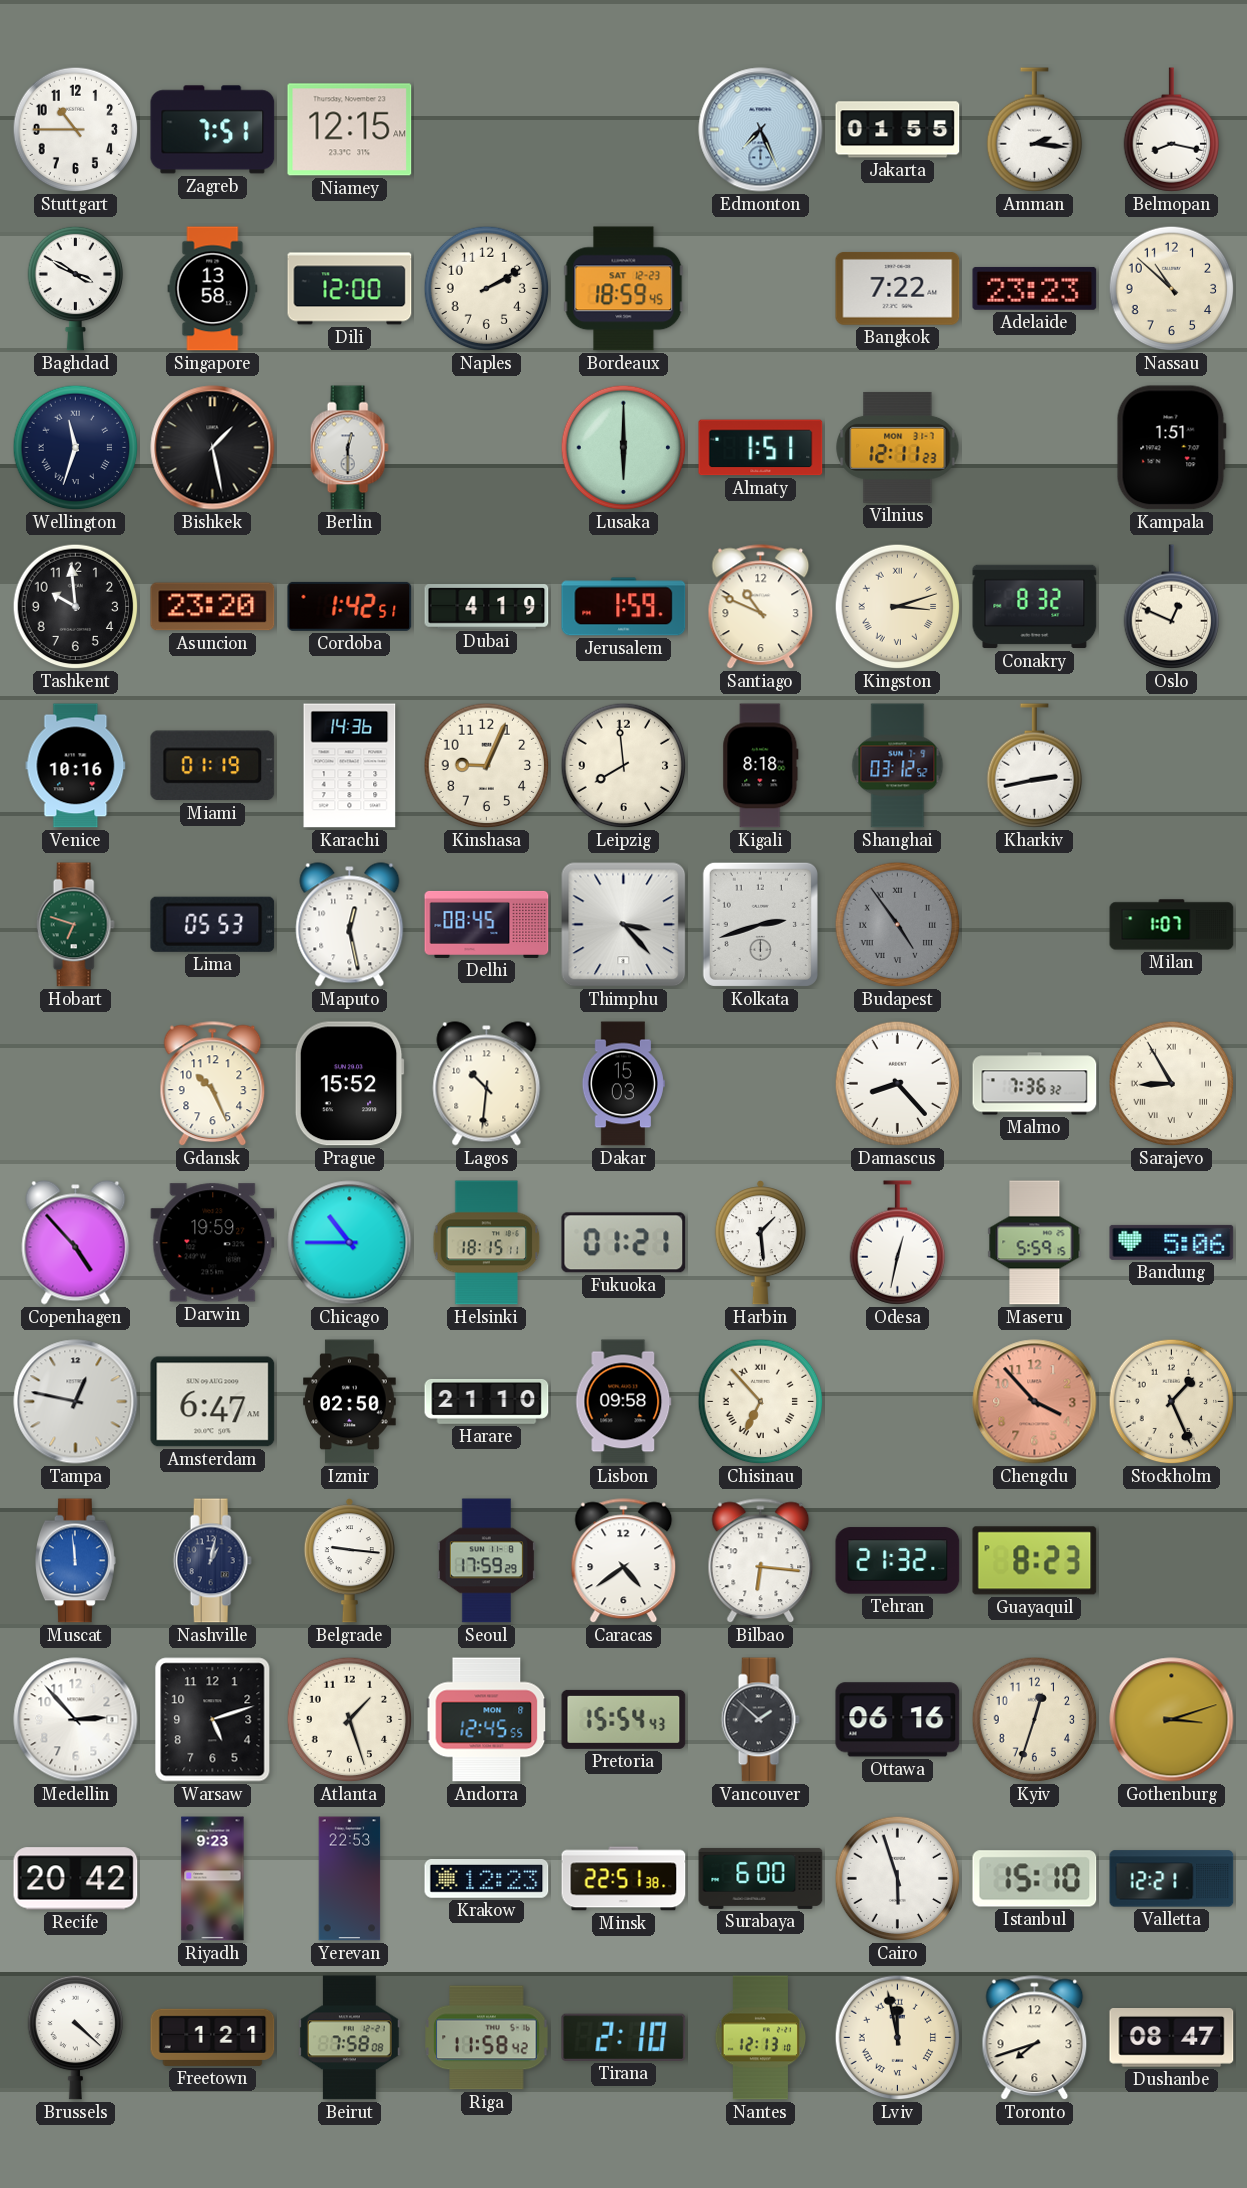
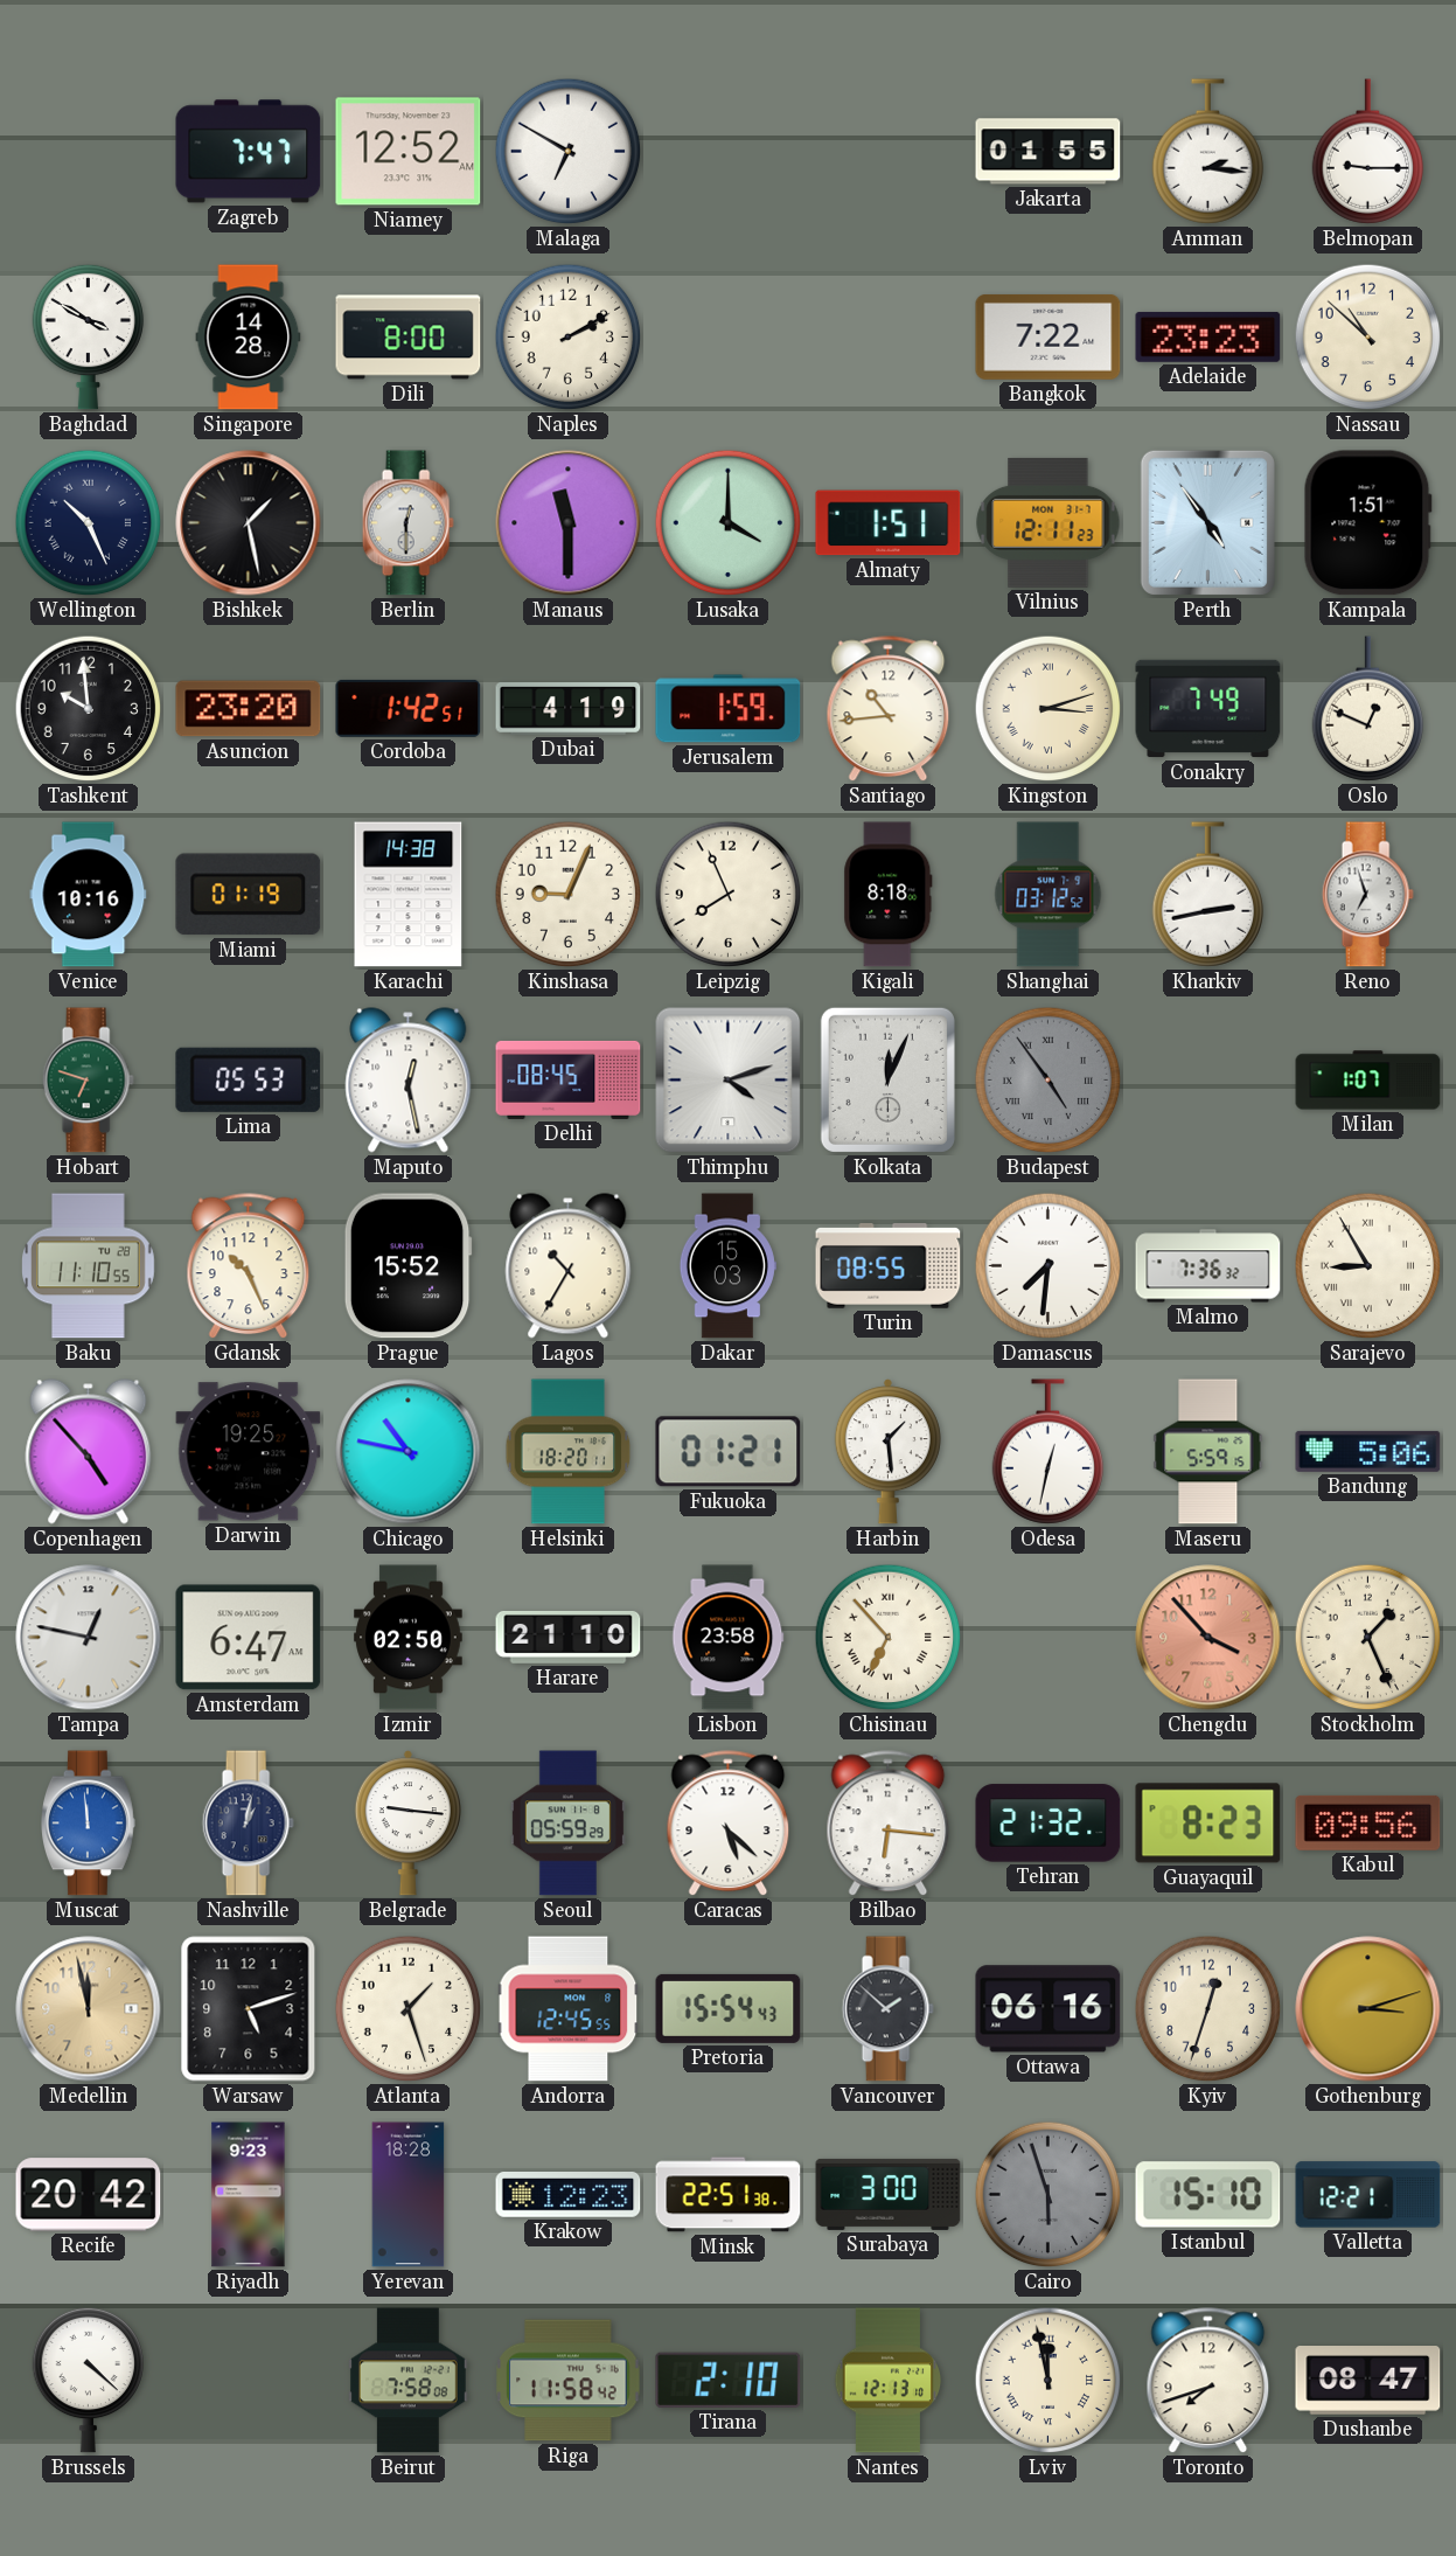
Stuttgart: 10:45 -> none (76, 130)
Zagreb: 7:51 -> 7:47 (249, 152)
Niamey: 12:15 -> 12:52 (409, 152)
Malaga: none -> 6:50 (569, 152)
Edmonton: 7:26 -> none (761, 130)
Belmopan: 8:17 -> 9:15 (1368, 152)
Singapore: 13:58 -> 14:28 (249, 338)
Dili: 12:00 -> 8:00 (409, 338)
Bordeaux: 18:59 -> none (624, 289)
Wellington: 11:33 -> 10:26 (89, 523)
Manaus: none -> 11:30 (569, 523)
Lusaka: 6:00 -> 4:00 (729, 523)
Perth: none -> 4:54 (1207, 522)
Santiago: 10:49 -> 10:44 (889, 709)
Conakry: 8:32 -> 7:49 (1208, 709)
Karachi: 14:36 -> 14:38 (409, 895)
Leipzig: 7:59 -> 7:56 (729, 895)
Reno: none -> 6:57 (1367, 895)
Thimphu: 3:23 -> 4:12 (729, 1081)
Kolkata: 2:42 -> 12:04 (887, 1079)
Baku: none -> 11:10 (89, 1266)
Lagos: 10:31 -> 10:35 (569, 1266)
Turin: none -> 08:55 (889, 1266)
Damascus: 8:23 -> 7:31 (1049, 1266)
Darwin: 19:59 -> 19:25 (249, 1452)
Chicago: 10:45 -> 10:47 (409, 1452)
Helsinki: 18:15 -> 18:20 (569, 1452)
Lisbon: 09:58 -> 23:58 (729, 1638)
Seoul: 17:59 -> 05:59 (567, 1824)
Caracas: 4:39 -> 5:22 (729, 1824)
Kabul: none -> 09:56 (1368, 1822)
Medellin: 2:53 -> 11:58 (89, 2009)
Medellin dial: white -> champagne (89, 2009)
Yerevan: 22:53 -> 18:28 (409, 2195)
Surabaya: 6:00 -> 3:00 (889, 2194)
Cairo dial: white -> grey (1049, 2195)
Freetown: 1:21 -> none (213, 2037)
